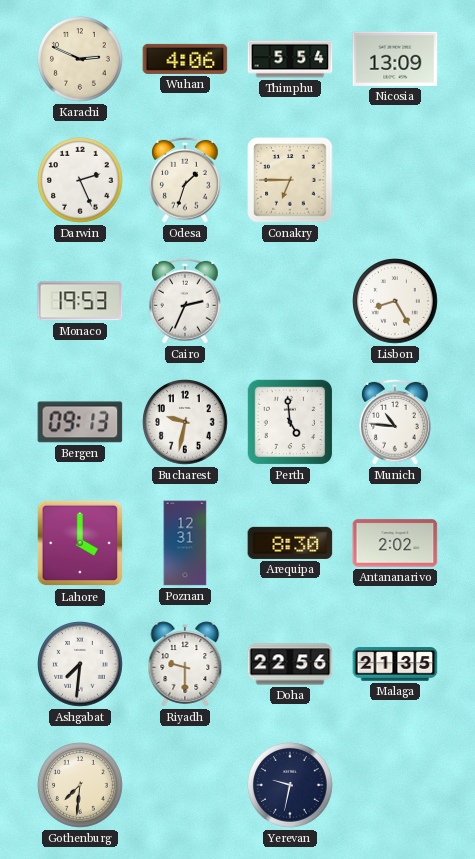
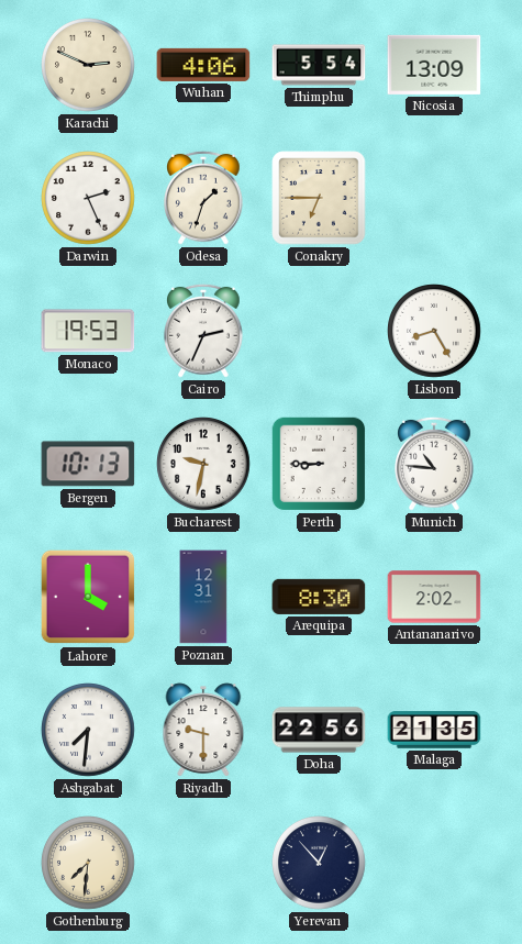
Bergen: 09:13 -> 10:13 (88, 464)
Perth: 4:59 -> 8:45 (319, 464)
Yerevan: 9:32 -> 12:53 (319, 863)
